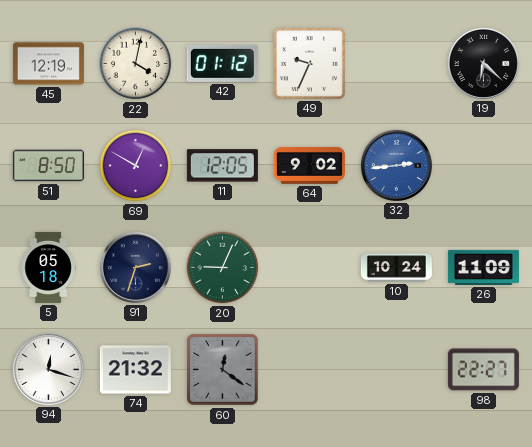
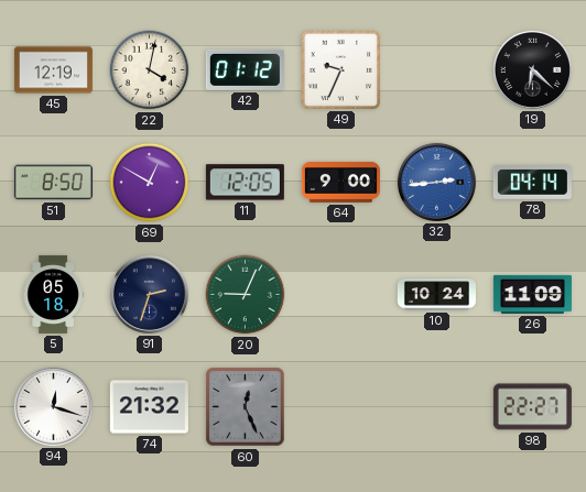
64: 9:02 -> 9:00 (340, 182)
78: none -> 04:14 (532, 183)
60: 12:21 -> 12:26 (246, 407)
